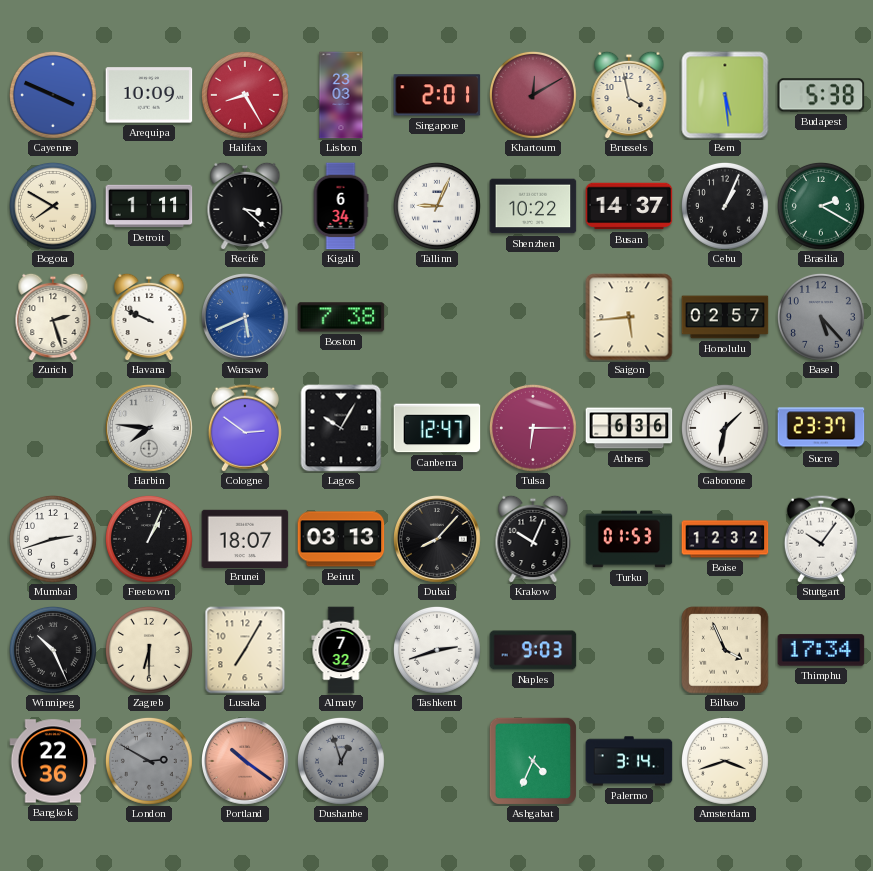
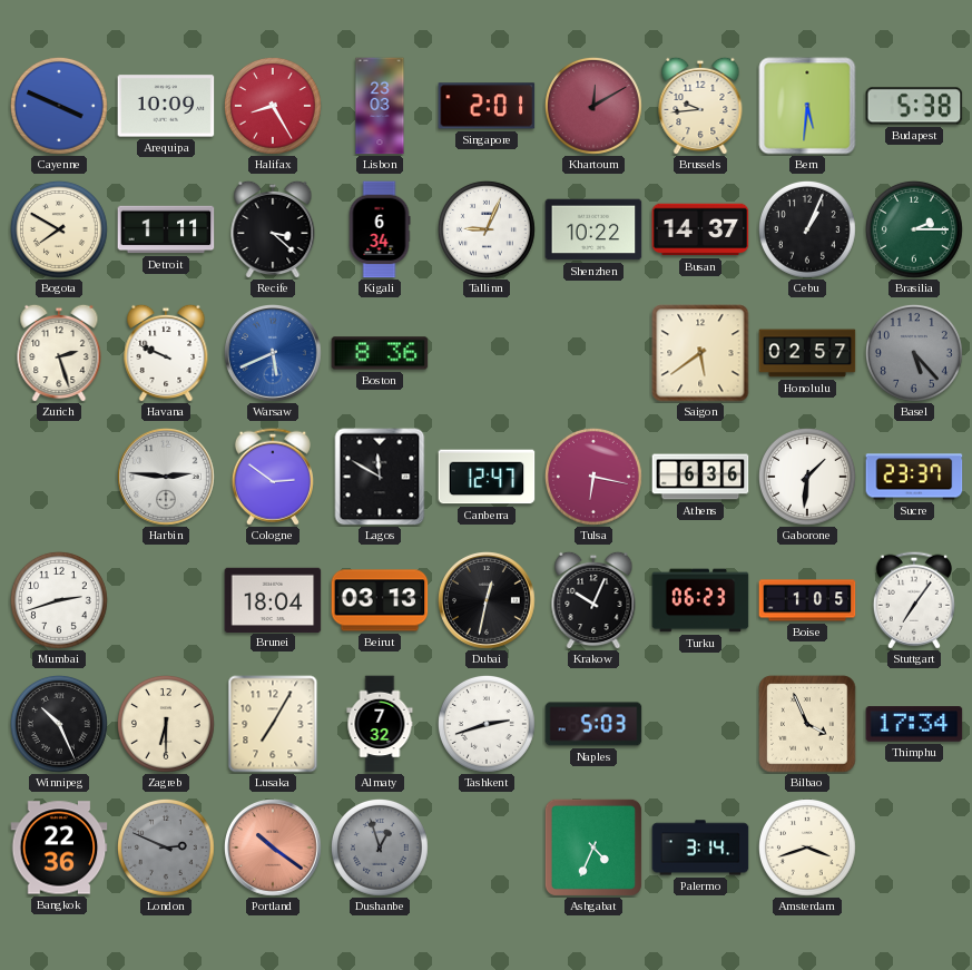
Brussels: 3:58 -> 9:44 (700, 106)
Bern: 5:29 -> 5:31 (807, 106)
Brasilia: 2:20 -> 2:15 (914, 229)
Boston: 7:38 -> 8:36 (380, 353)
Saigon: 5:44 -> 5:39 (700, 353)
Harbin: 7:46 -> 2:46 (167, 478)
Lagos: 10:05 -> 11:50 (380, 477)
Tulsa: 6:15 -> 6:17 (593, 477)
Gaborone: 1:32 -> 1:31 (807, 477)
Freetown: 1:04 -> none (149, 539)
Brunei: 18:07 -> 18:04 (273, 599)
Dubai: 8:07 -> 12:32 (488, 601)
Turku: 01:53 -> 06:23 (700, 600)
Boise: 12:32 -> 1:05 (807, 600)
Stuttgart: 10:06 -> 7:06 (914, 600)
Naples: 9:03 -> 5:03 (593, 724)
London: 2:50 -> 2:49 (166, 847)
